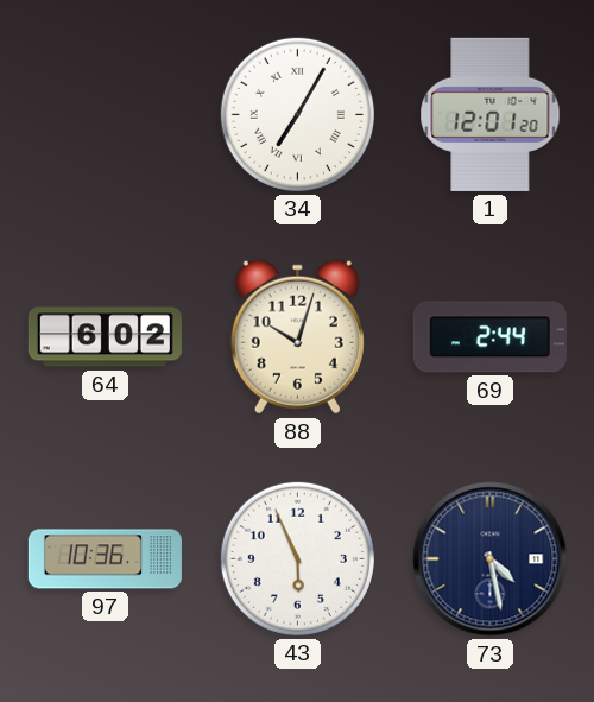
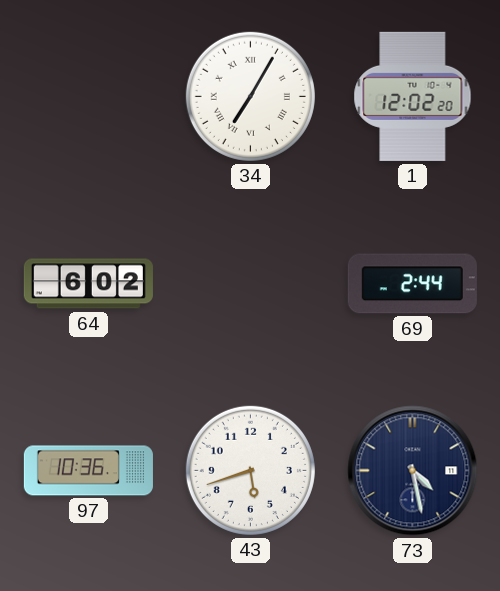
1: 12:01 -> 12:02 (413, 96)
88: 10:03 -> none (297, 337)
43: 5:56 -> 5:42 (250, 470)
